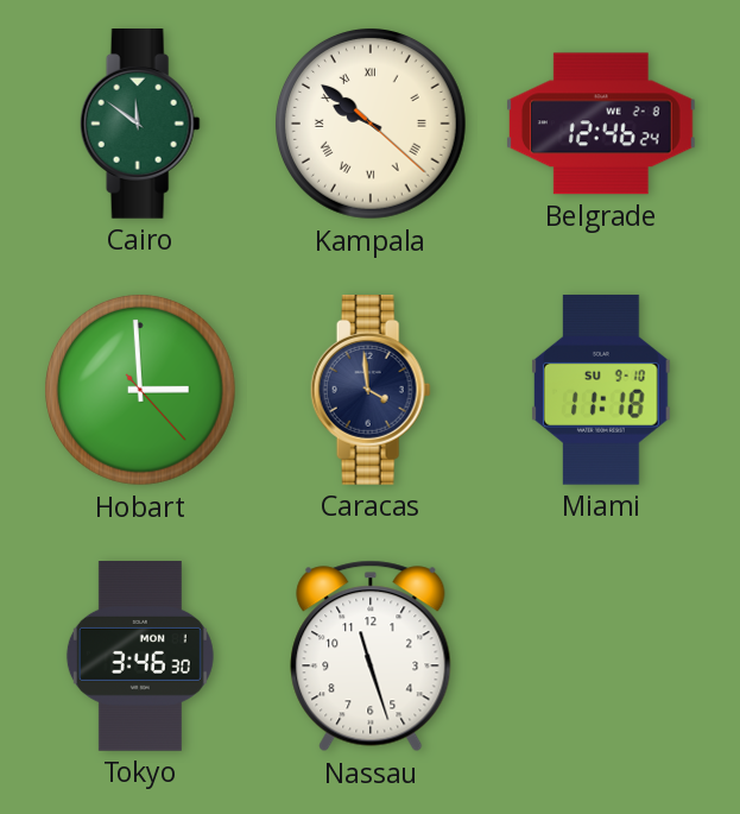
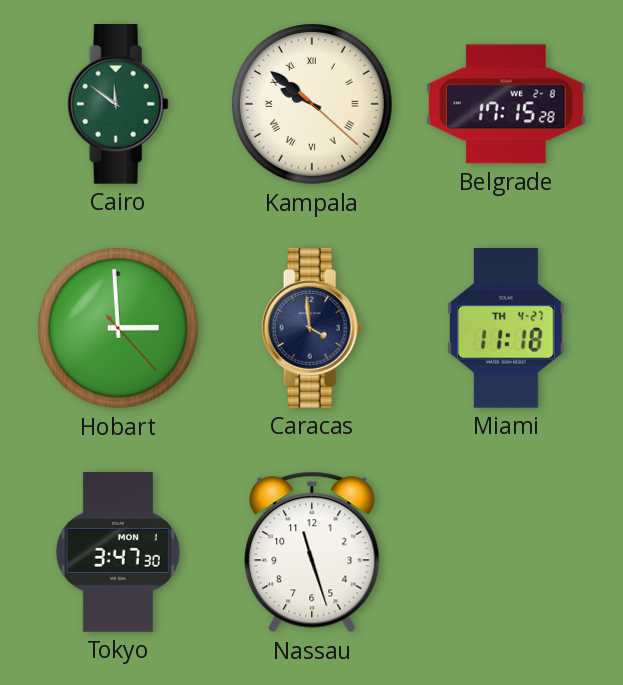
Belgrade: 12:46 -> 17:15 (506, 104)
Miami date: SU 9-10 -> TH 4-27 (507, 328)
Tokyo: 3:46 -> 3:47 (118, 553)
